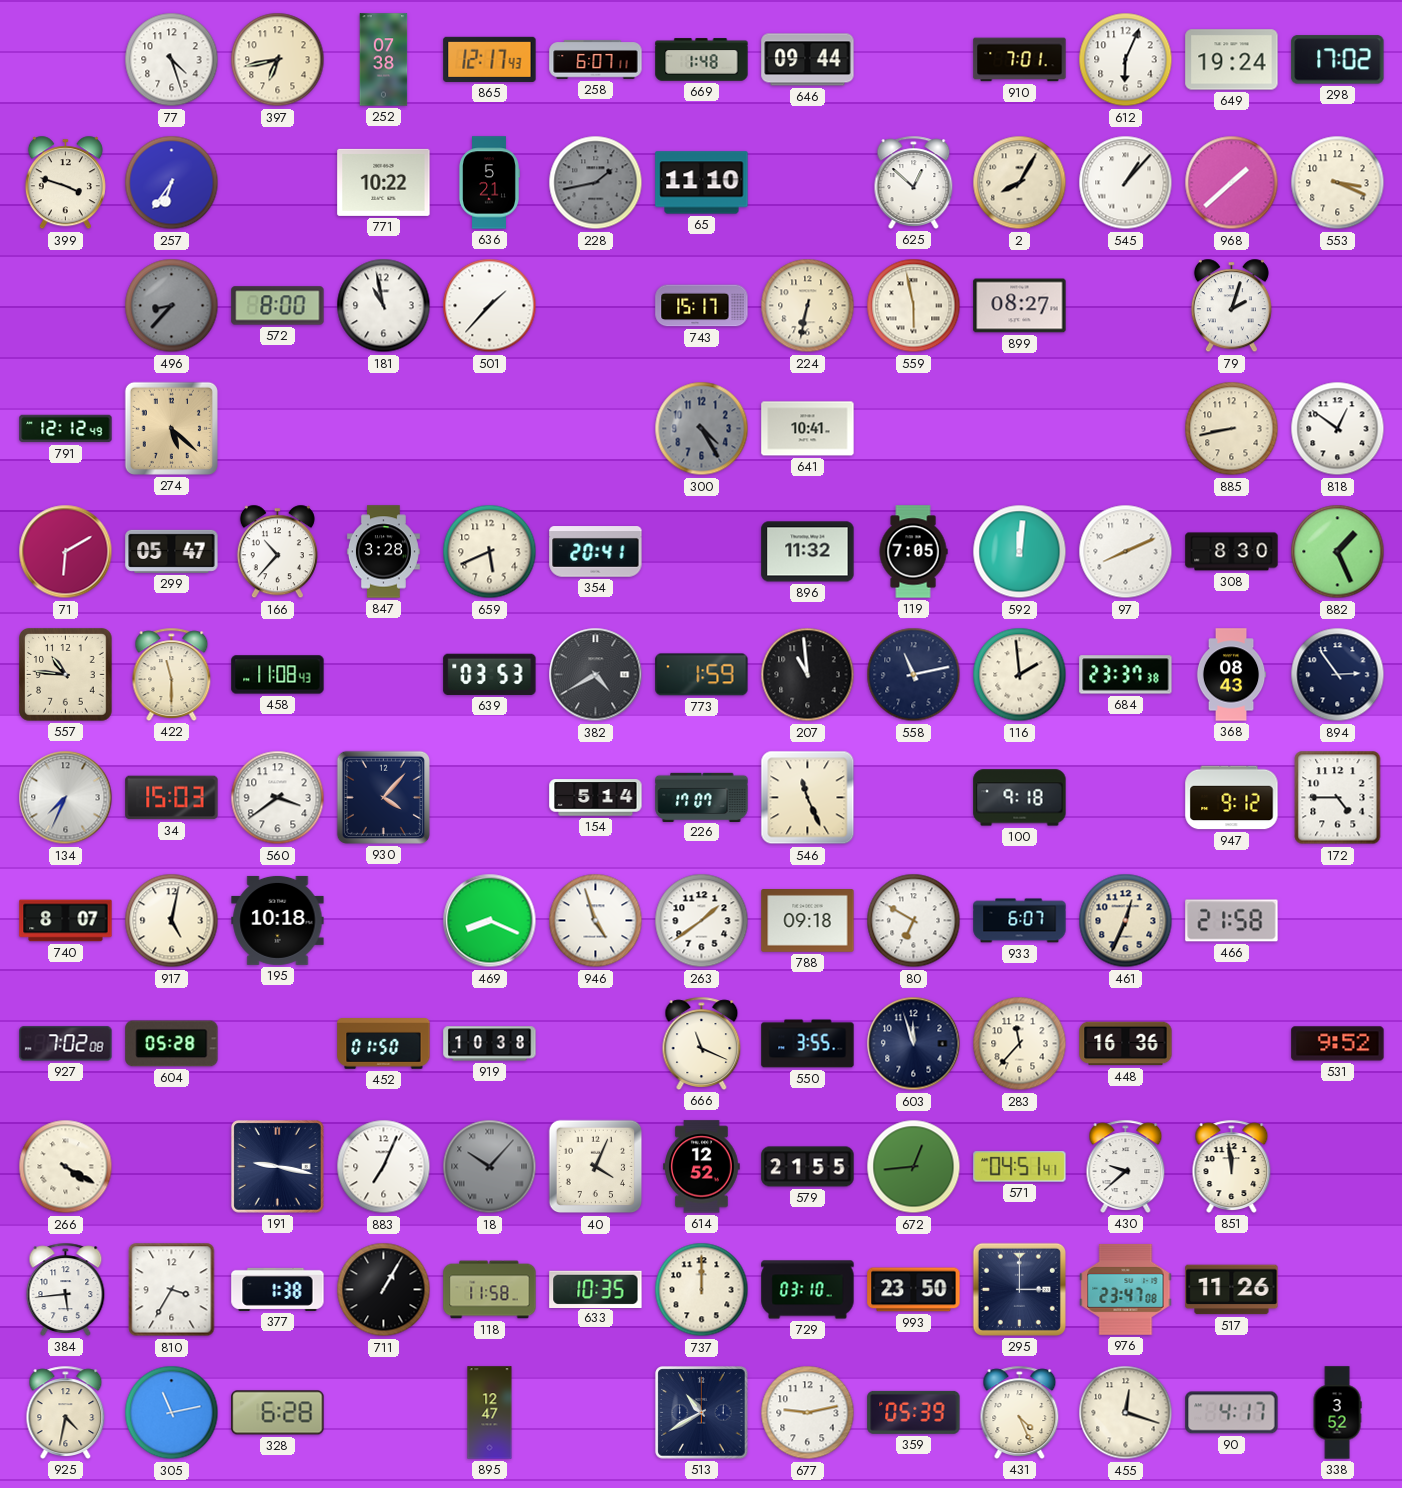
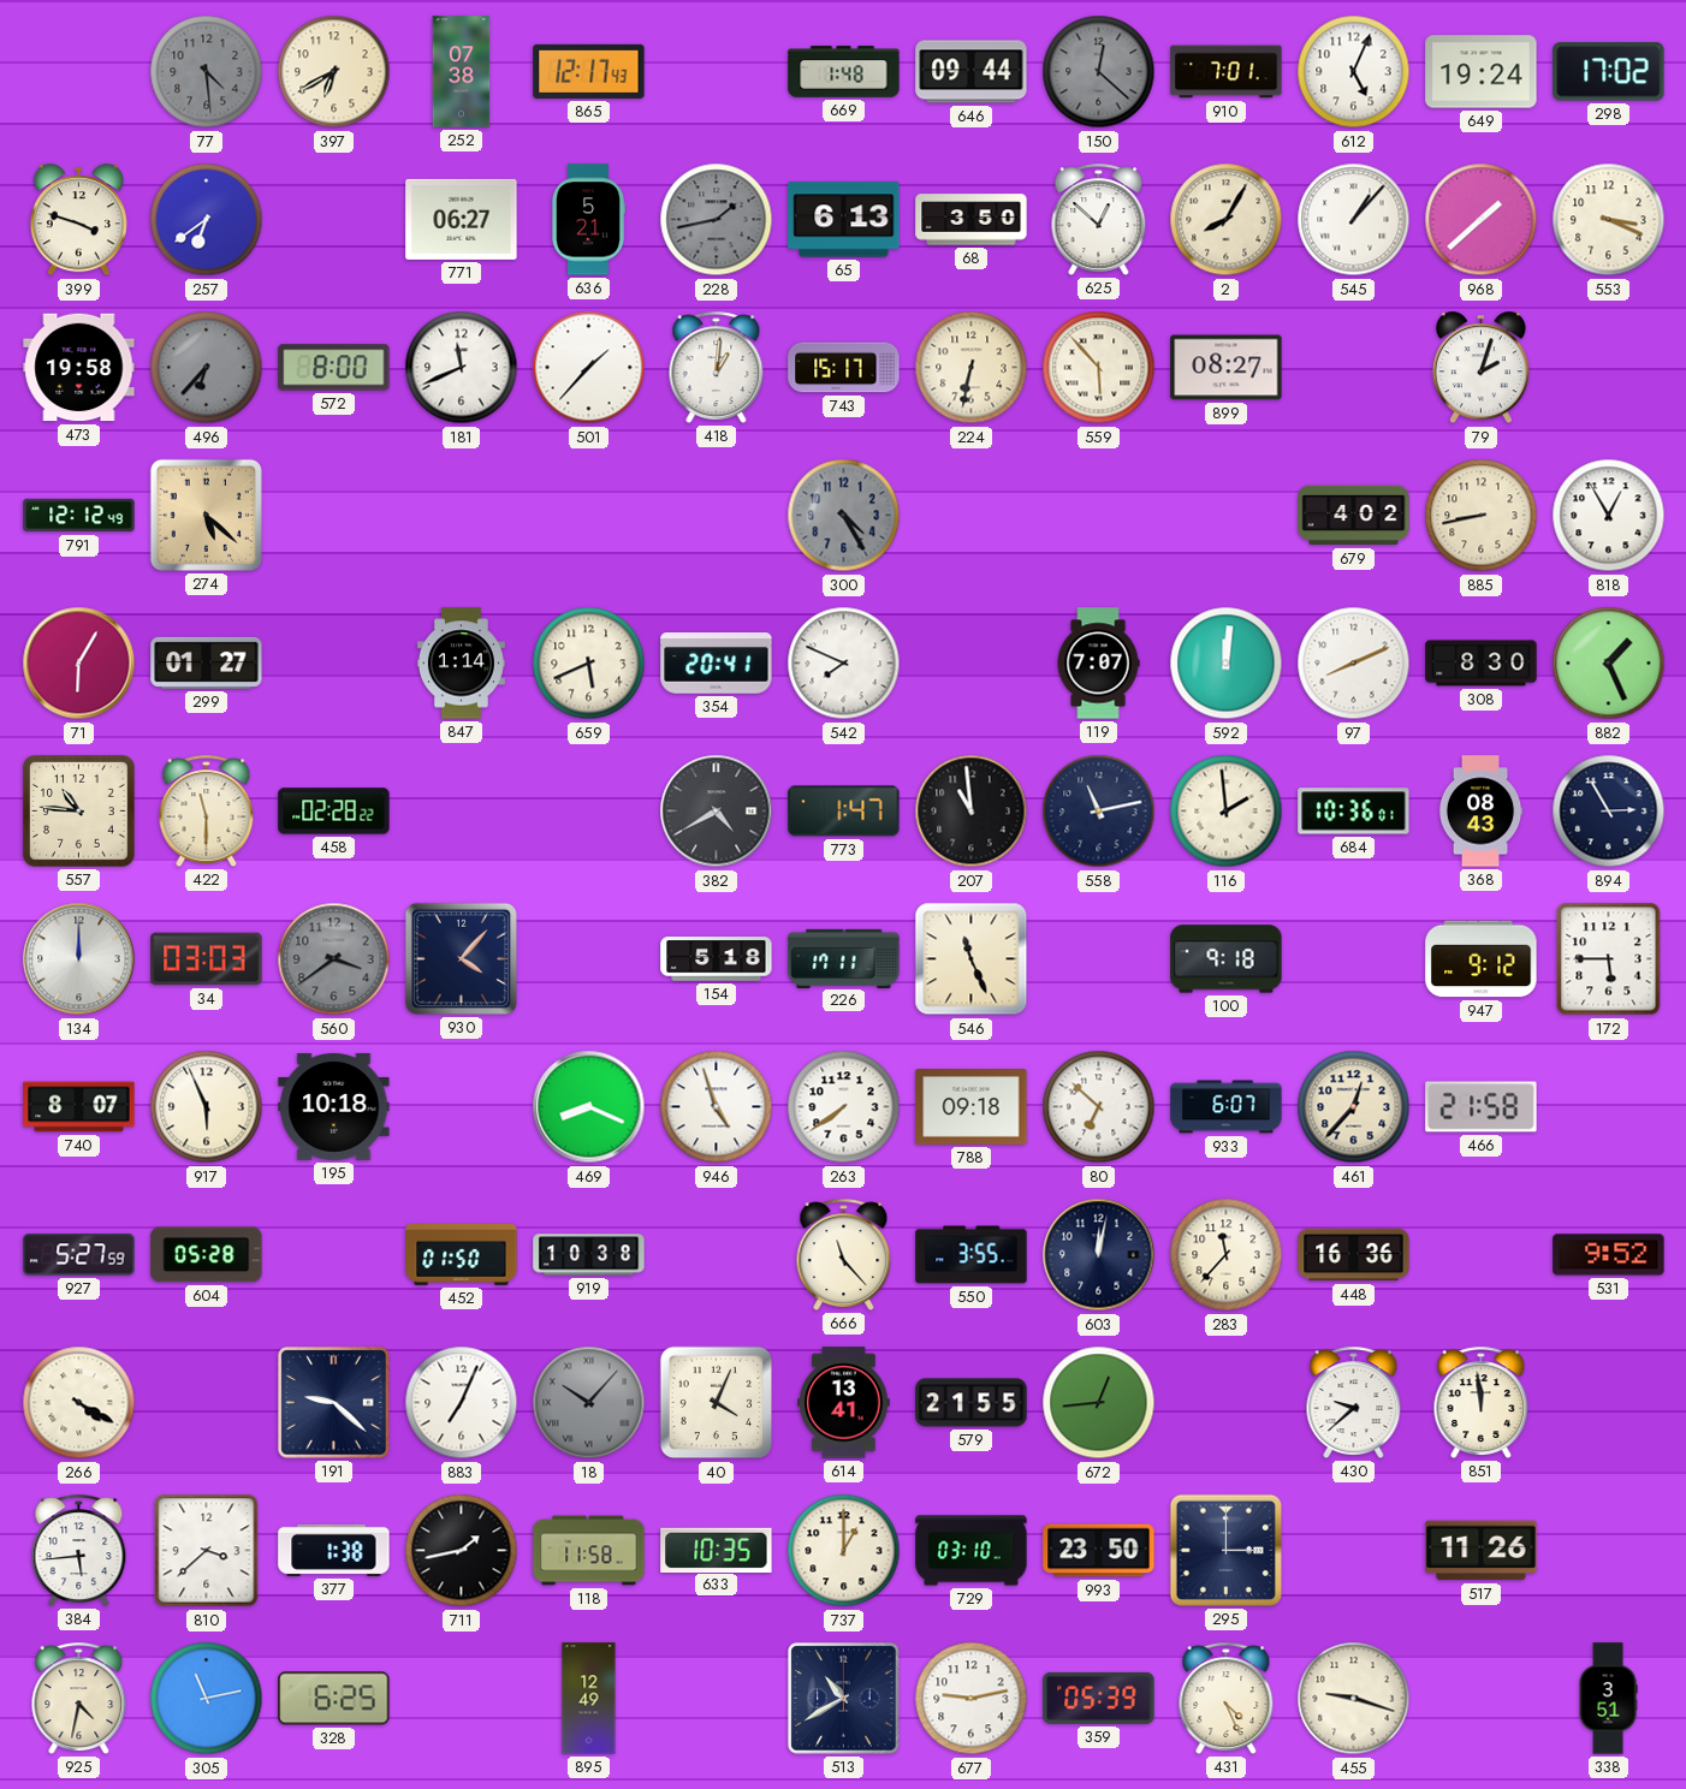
77: 4:27 -> 4:29 (207, 72)
77 dial: white -> grey (207, 72)
397: 6:43 -> 6:40 (334, 72)
258: 6:07 -> none (596, 60)
150: none -> 12:22 (1099, 72)
612: 6:04 -> 5:04 (1354, 72)
257: 6:36 -> 6:39 (207, 220)
771: 10:22 -> 06:27 (462, 219)
65: 11:10 -> 6:13 (844, 220)
68: none -> 3:50 (972, 220)
473: none -> 19:58 (79, 368)
496: 8:37 -> 6:37 (207, 368)
181: 10:58 -> 11:41 (462, 368)
418: none -> 1:01 (717, 367)
559: 5:58 -> 5:53 (1099, 368)
641: 10:41 -> none (808, 429)
679: none -> 4:02 (1354, 516)
818: 12:51 -> 12:55 (1609, 516)
71: 6:10 -> 6:05 (79, 664)
299: 05:47 -> 01:27 (207, 662)
166: 10:37 -> none (277, 552)
847: 3:28 -> 1:14 (461, 664)
542: none -> 7:49 (844, 664)
896: 11:32 -> none (808, 552)
119: 7:05 -> 7:07 (1098, 664)
458: 11:08 -> 02:28 (334, 812)
639: 03:53 -> none (490, 674)
773: 1:59 -> 1:47 (844, 812)
684: 23:37 -> 10:36 (1354, 812)
894: 2:54 -> 2:55 (1609, 812)
134: 7:34 -> 12:00 (79, 959)
34: 15:03 -> 03:03 (207, 959)
560 dial: white -> grey (334, 959)
154: 5:14 -> 5:18 (717, 959)
226: 17:07 -> 17:11 (844, 958)
172: 4:45 -> 5:45 (1609, 959)
917: 5:02 -> 5:56 (207, 1107)
263: 1:39 -> 7:39 (844, 1107)
80: 6:50 -> 6:52 (1099, 1107)
461: 12:34 -> 12:37 (1354, 1107)
927: 7:02 -> 5:27 (79, 1255)
666: 11:19 -> 11:23 (844, 1254)
603: 11:57 -> 12:02 (1099, 1255)
191: 9:17 -> 9:22 (334, 1403)
614: 12:52 -> 13:41 (844, 1403)
571: 04:51 -> none (1020, 1167)
810: 3:35 -> 3:38 (207, 1551)
711: 1:05 -> 1:43 (462, 1551)
737: 12:00 -> 1:00 (844, 1551)
976: 23:47 -> none (1126, 1289)
328: 6:28 -> 6:25 (334, 1699)
895: 12:47 -> 12:49 (589, 1699)
455: 12:18 -> 9:18 (1354, 1699)
90: 4:17 -> none (1232, 1413)
338: 3:52 -> 3:51 (1608, 1699)
